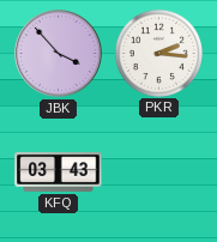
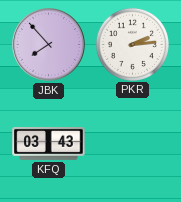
JBK: 3:53 -> 7:53 (49, 45)
PKR: 2:16 -> 2:14 (132, 44)
